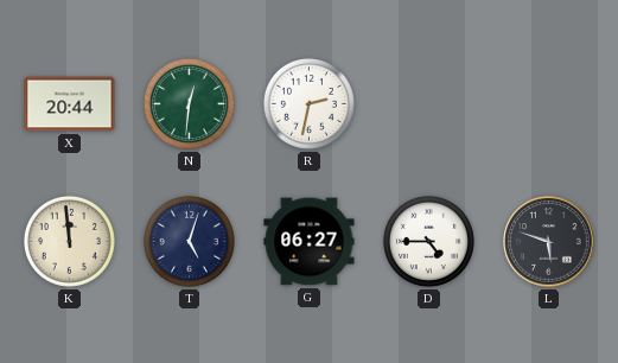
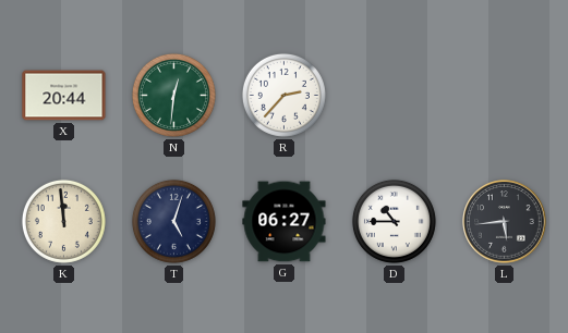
R: 2:32 -> 2:37 (283, 95)
D: 4:45 -> 10:45 (394, 221)
L: 5:48 -> 5:44 (505, 222)
